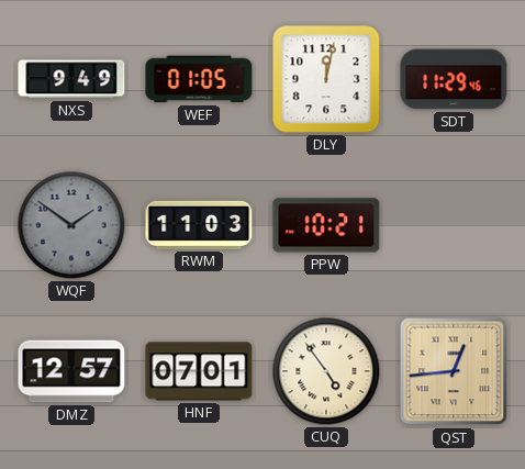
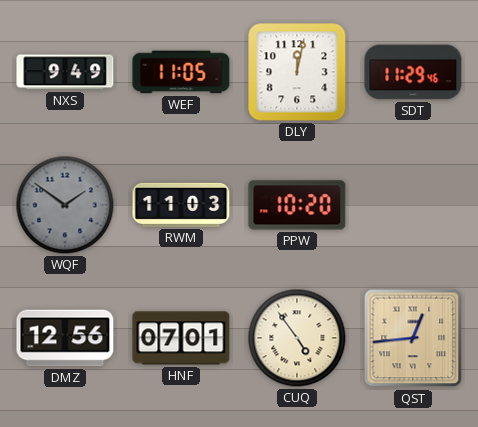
WEF: 01:05 -> 11:05 (181, 72)
PPW: 10:21 -> 10:20 (297, 205)
DMZ: 12:57 -> 12:56 (65, 338)
